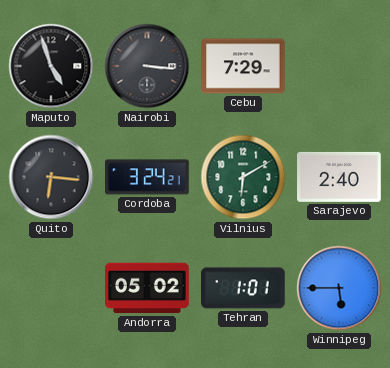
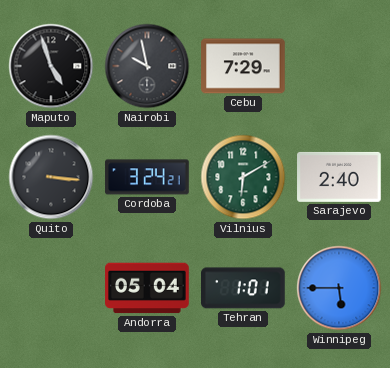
Nairobi: 3:16 -> 9:58 (147, 66)
Quito: 6:16 -> 3:16 (51, 177)
Andorra: 05:02 -> 05:04 (147, 288)
